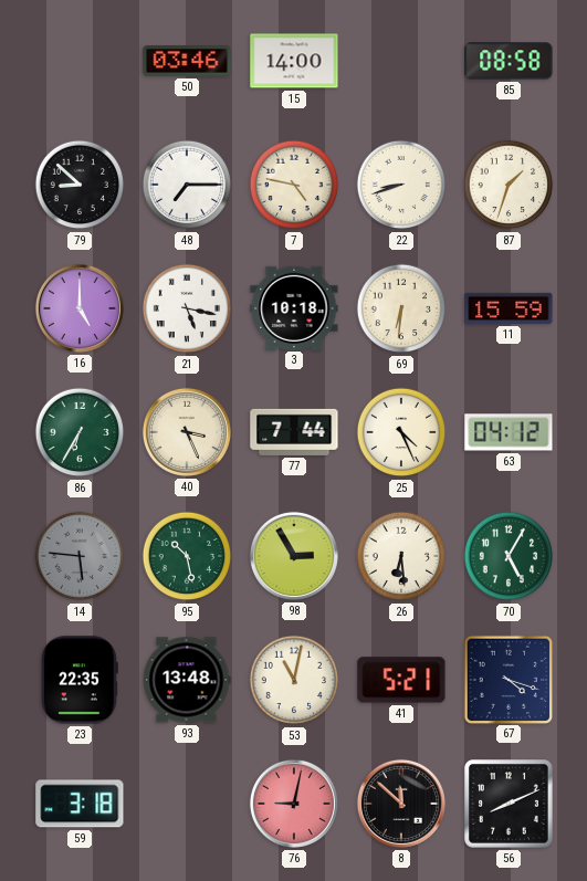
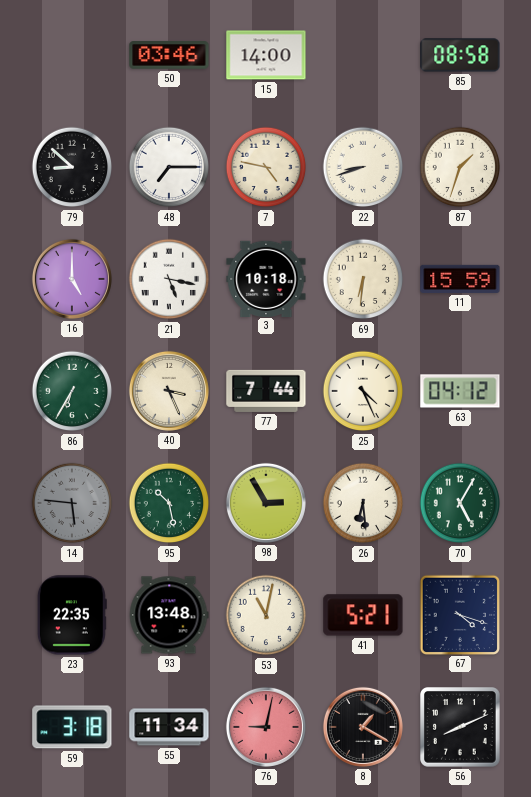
55: none -> 11:34 (169, 727)
8: 11:52 -> 1:20 (363, 727)
